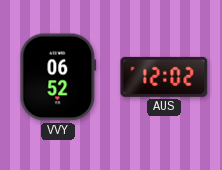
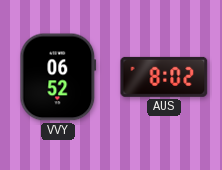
AUS: 12:02 -> 8:02 (164, 77)
